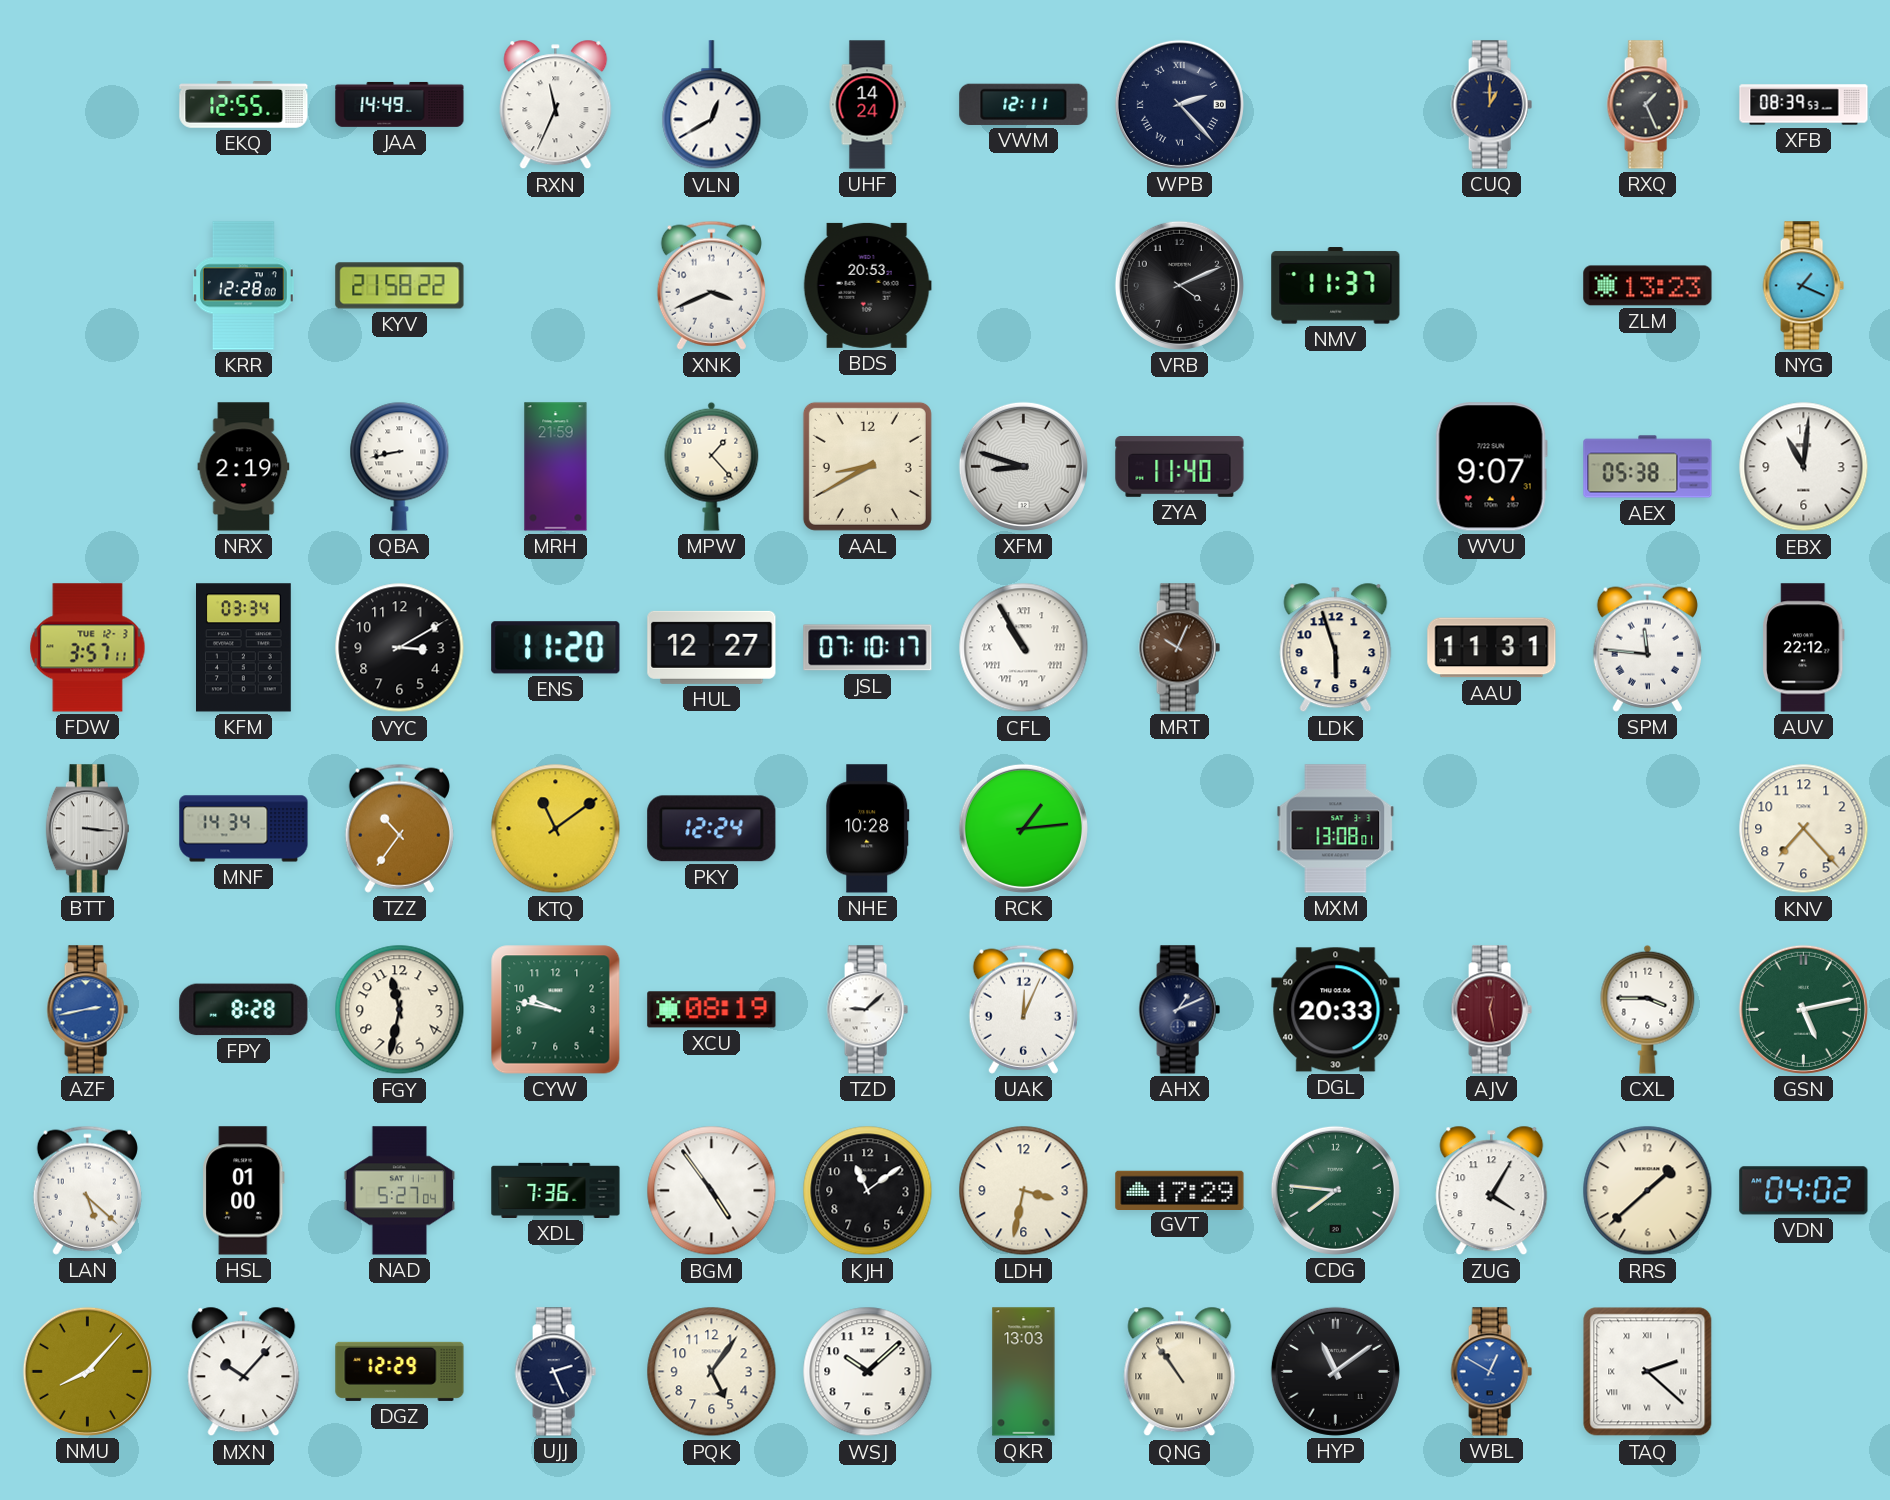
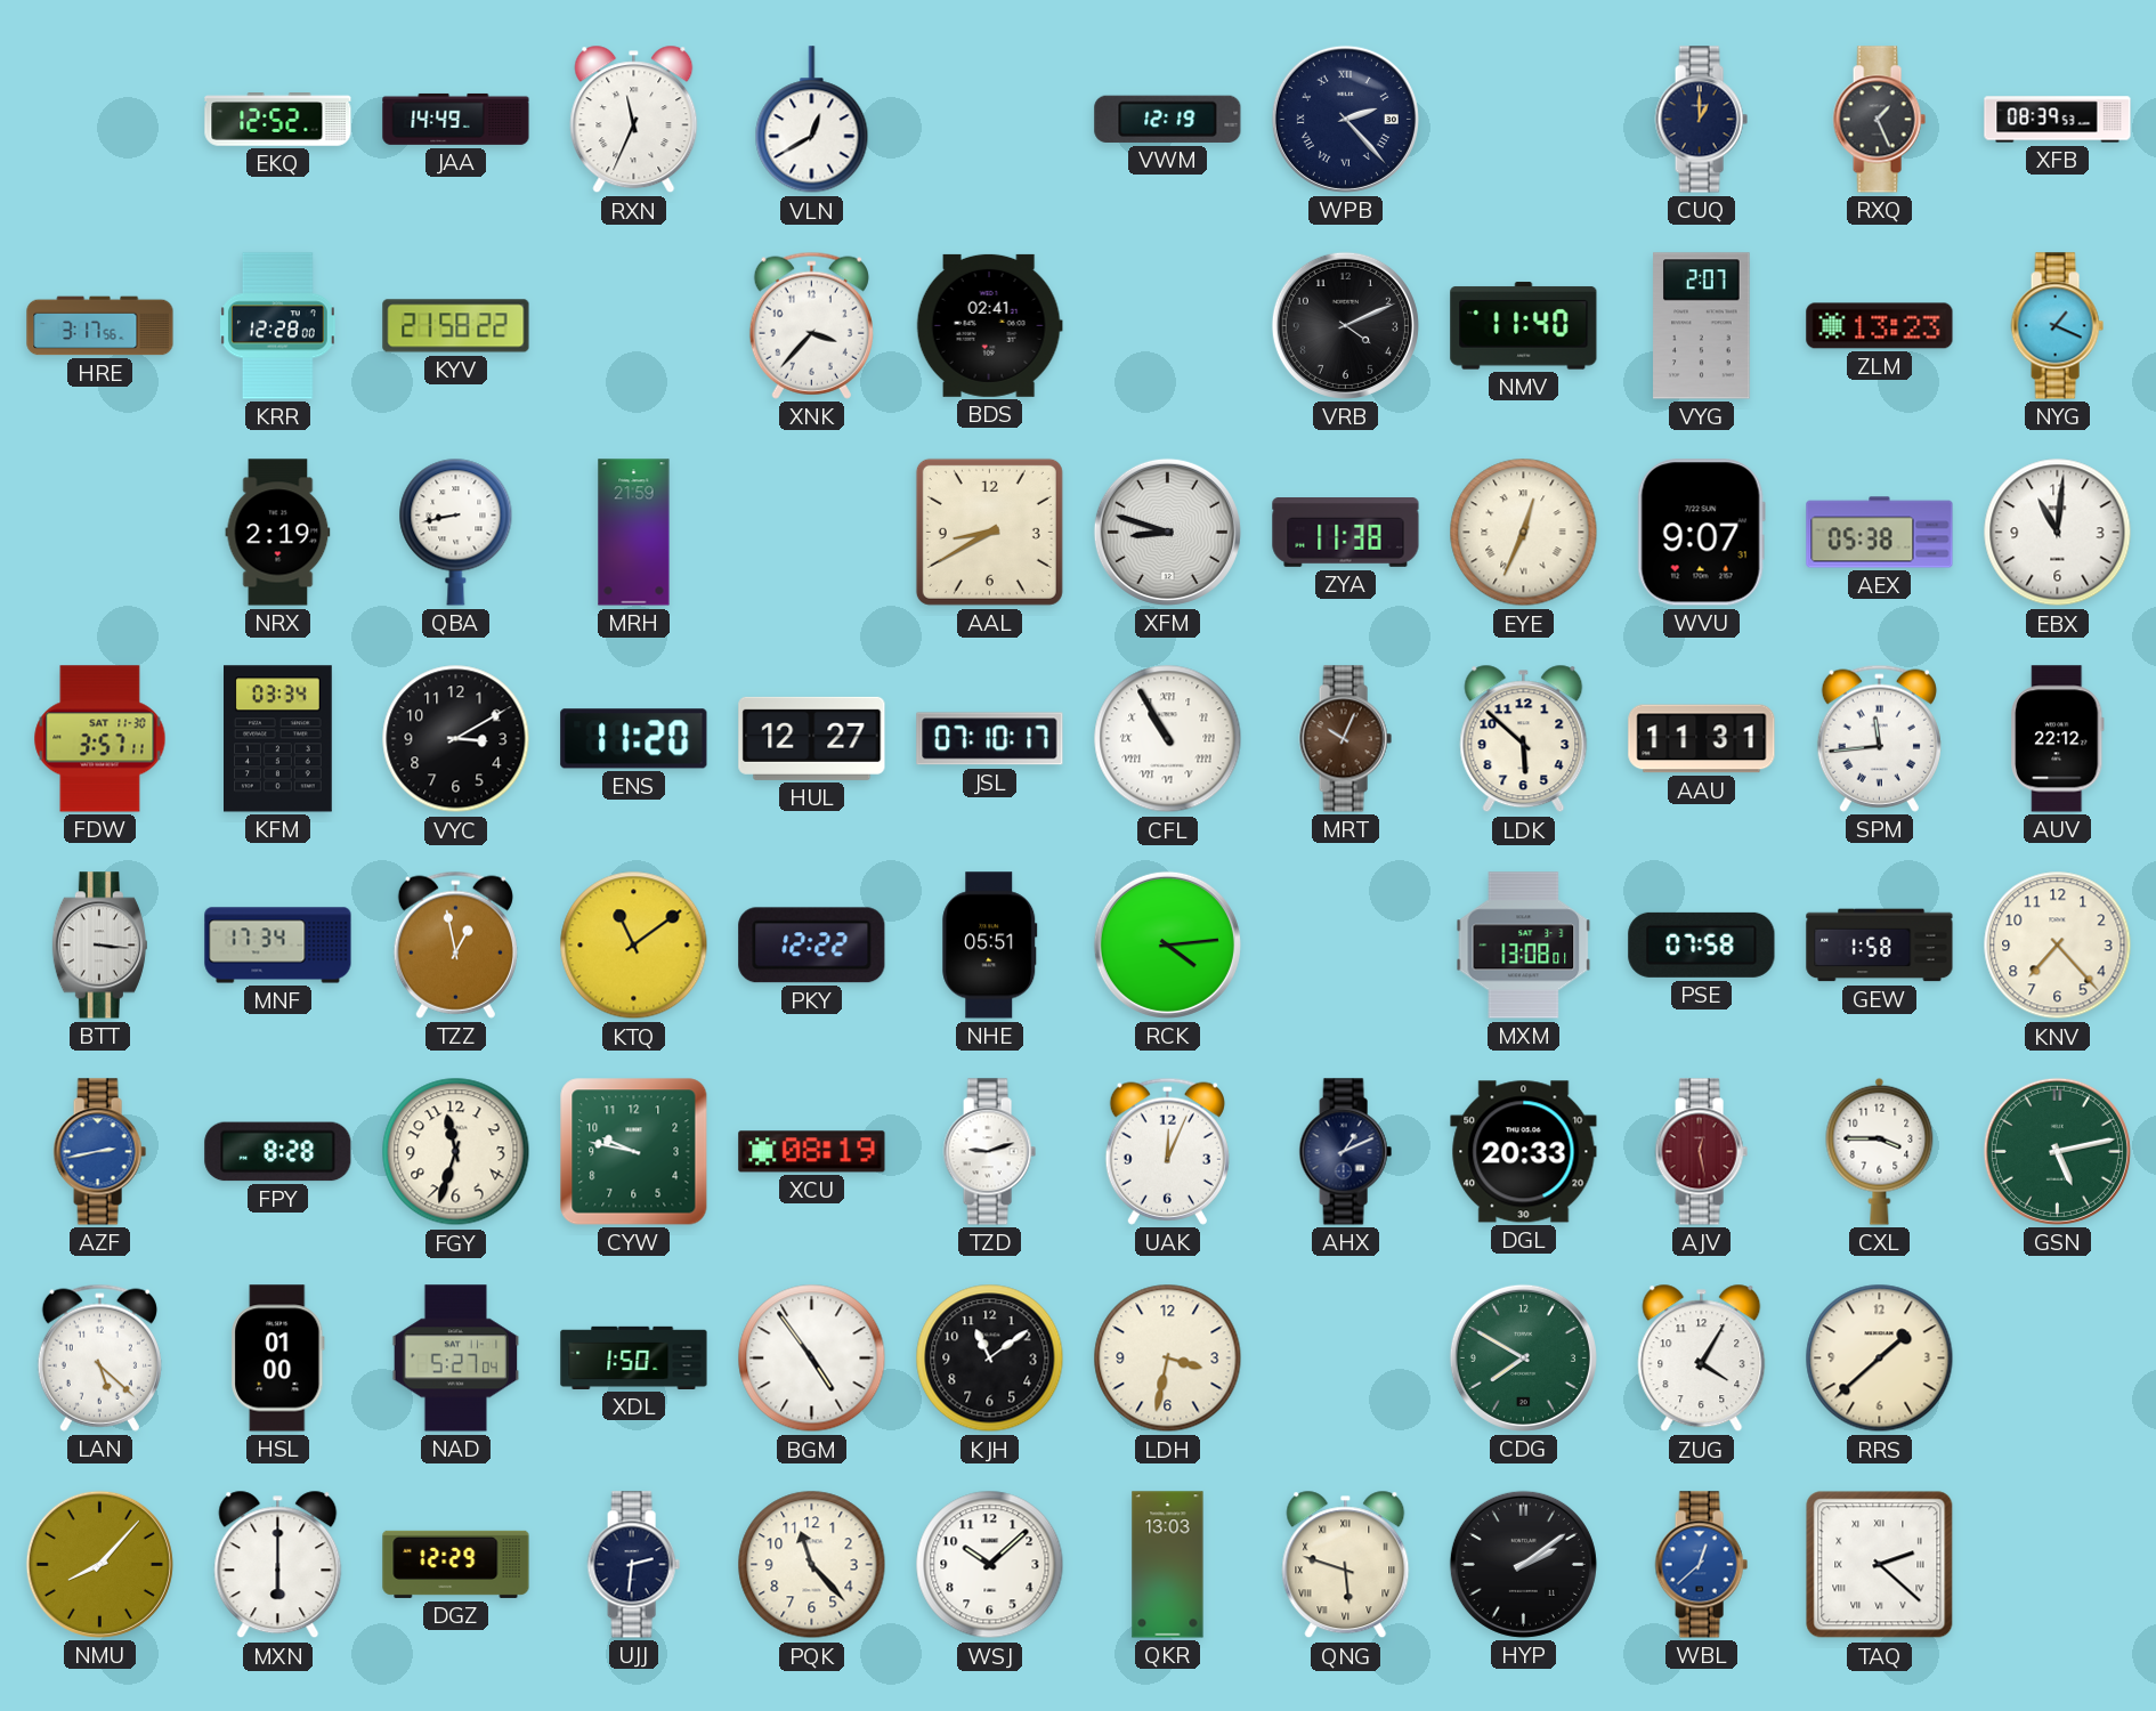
EKQ: 12:55 -> 12:52 (278, 120)
UHF: 14:24 -> none (867, 105)
VWM: 12:11 -> 12:19 (1168, 119)
HRE: none -> 3:17 (100, 326)
XNK: 3:41 -> 3:37 (811, 325)
BDS: 20:53 -> 02:41 (989, 325)
NMV: 11:37 -> 11:40 (1524, 326)
VYG: none -> 2:07 (1702, 326)
MPW: 1:23 -> none (712, 466)
ZYA: 11:40 -> 11:38 (1346, 533)
EYE: none -> 12:34 (1524, 533)
FDW date: TUE 12-3 -> SAT 11-30 (100, 739)
LDK: 5:57 -> 5:52 (1524, 739)
SPM: 11:46 -> 11:44 (1879, 738)
MNF: 14:34 -> 17:34 (278, 946)
TZZ: 10:36 -> 12:58 (455, 944)
PKY: 12:24 -> 12:22 (812, 946)
NHE: 10:28 -> 05:51 (990, 946)
RCK: 1:14 -> 4:14 (1167, 944)
PSE: none -> 07:58 (1702, 944)
GEW: none -> 1:58 (1880, 946)
FGY: 11:32 -> 11:33 (456, 1152)
TZD: 9:08 -> 9:12 (989, 1152)
XDL: 7:36 -> 1:50 (634, 1357)
GVT: 17:29 -> none (1180, 1190)
CDG: 7:46 -> 7:50 (1523, 1357)
VDN: 04:02 -> none (1804, 1191)
MXN: 10:07 -> 6:00 (278, 1565)
UJJ: 2:26 -> 2:31 (633, 1565)
PQK: 5:06 -> 11:23 (812, 1565)
QNG: 10:54 -> 5:48 (1346, 1565)
HYP: 11:09 -> 2:09 (1523, 1564)
WBL: 12:50 -> 12:38 (1701, 1565)
